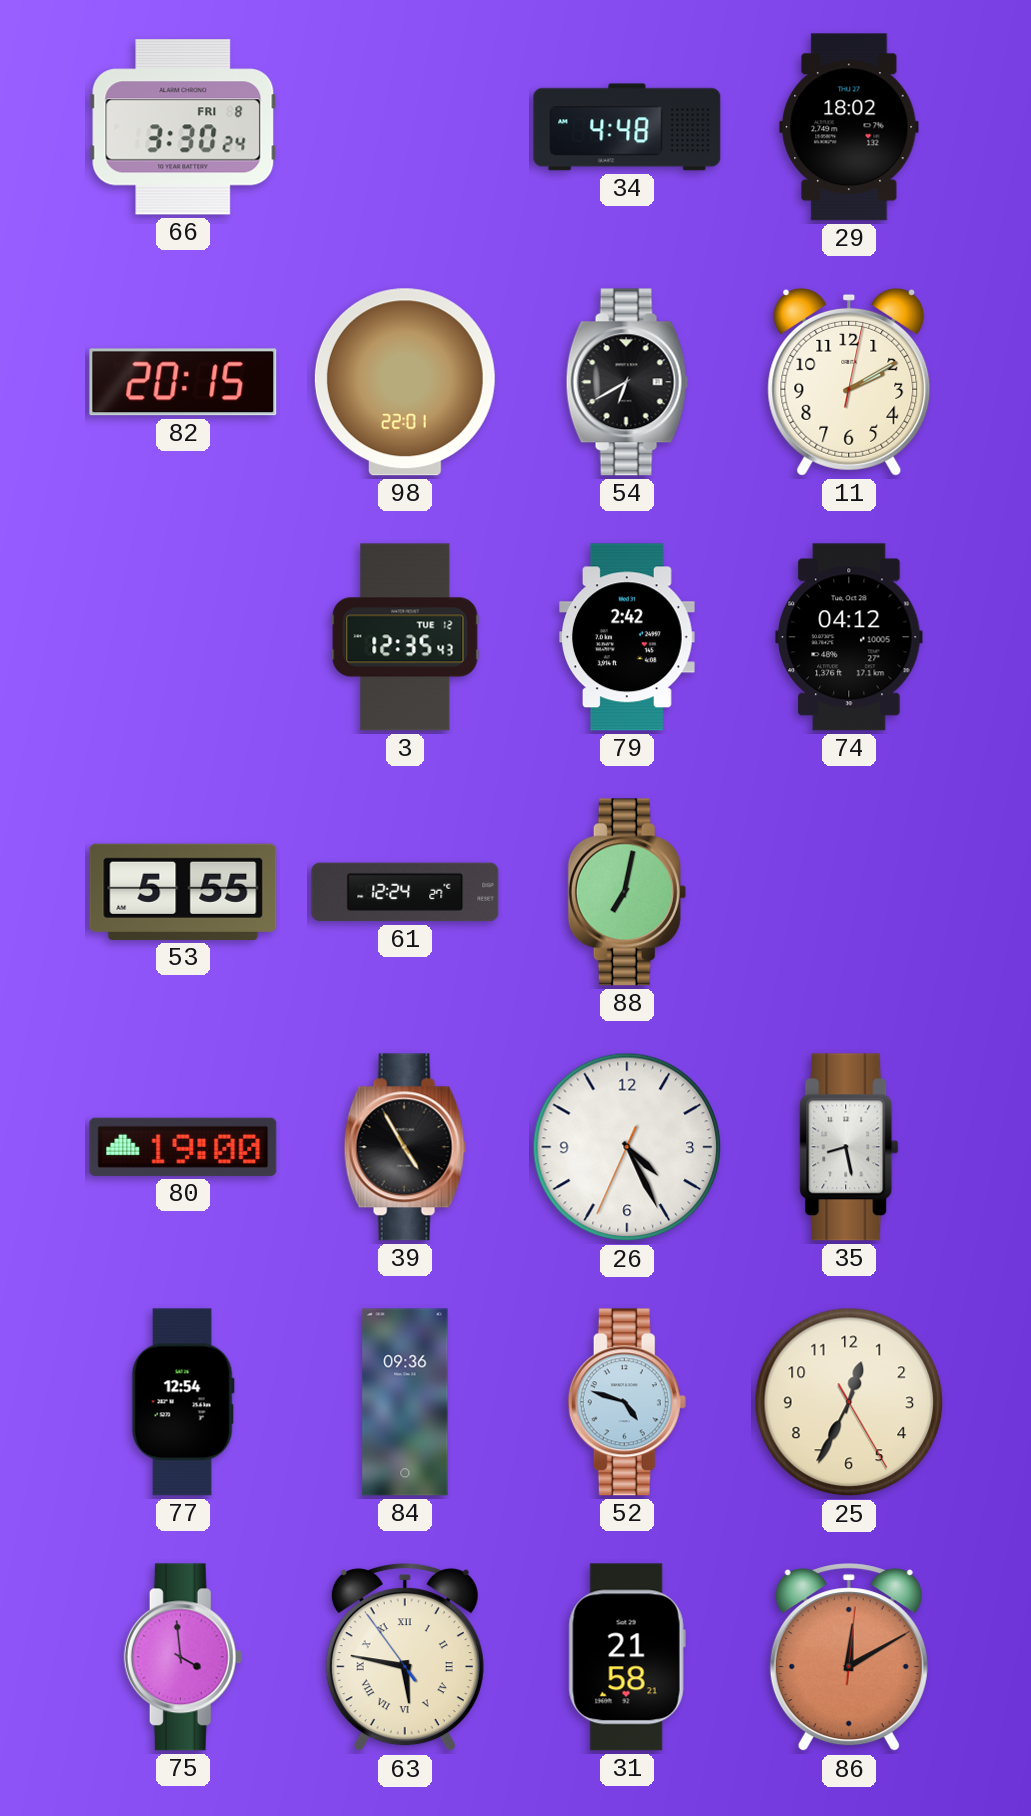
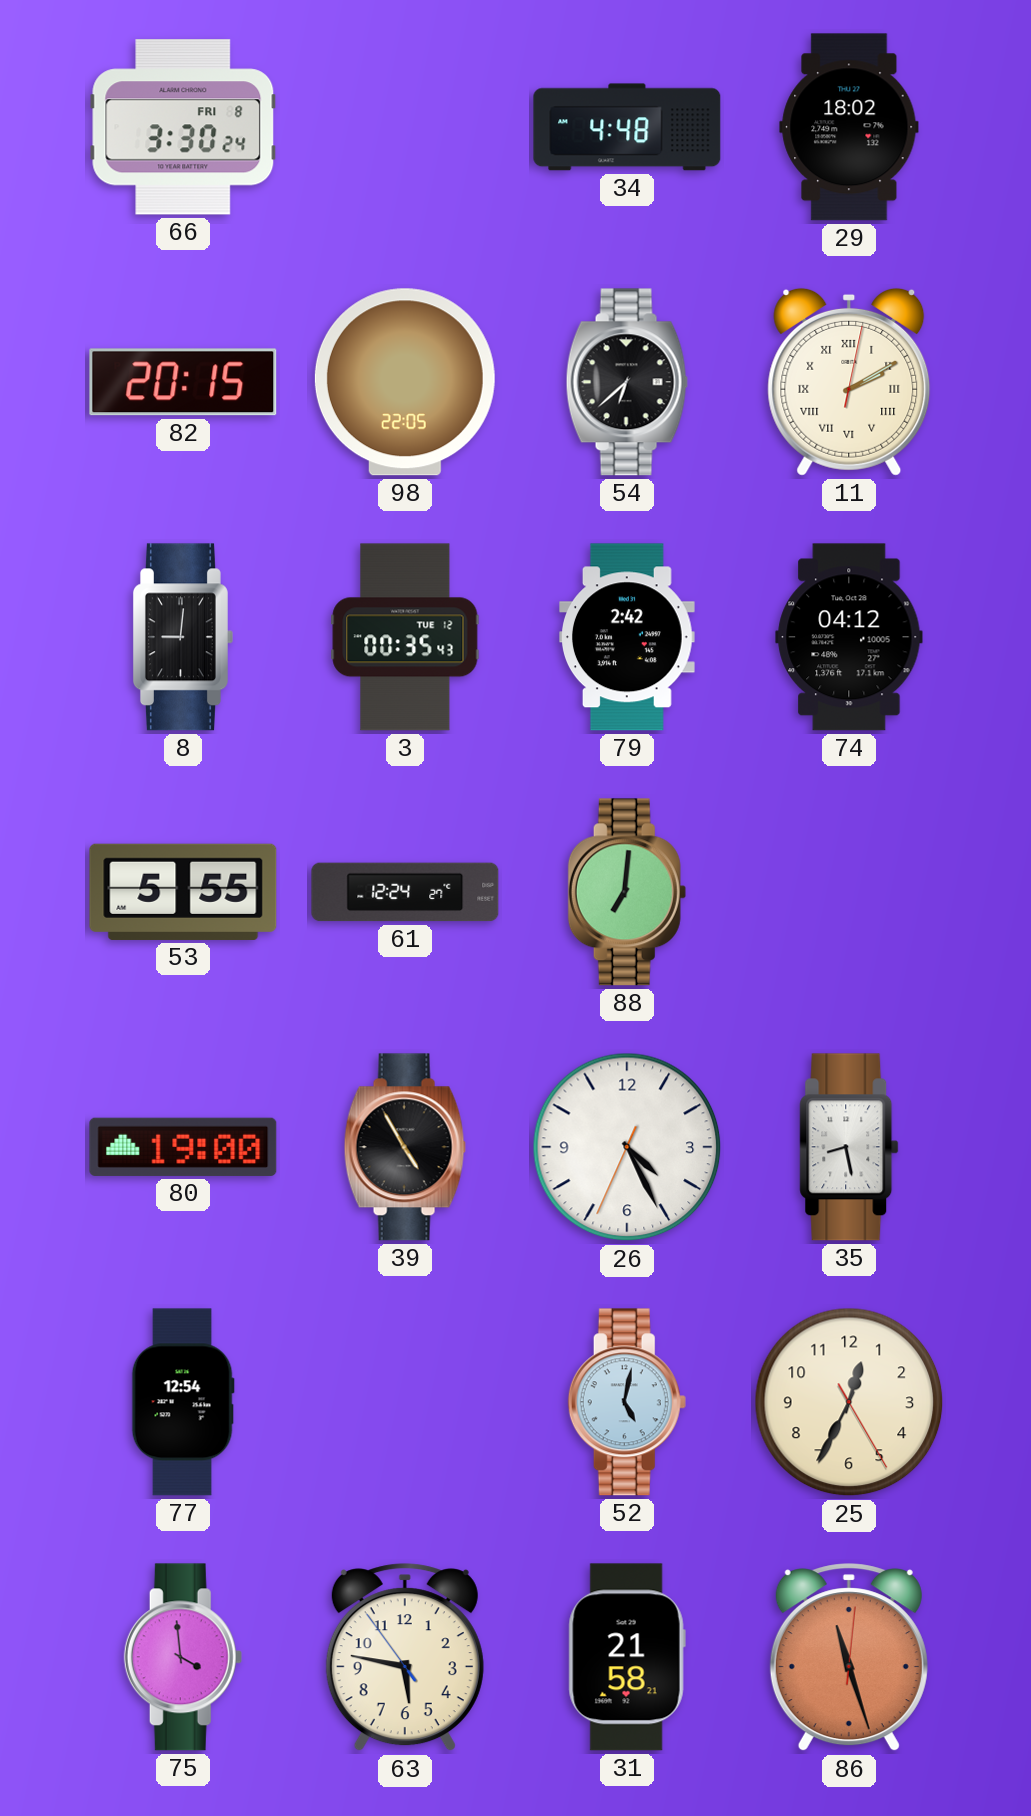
98: 22:01 -> 22:05 (405, 382)
54: 6:40 -> 6:38 (627, 382)
11 numerals: Arabic -> Roman (849, 382)
8: none -> 9:01 (183, 637)
3: 12:35 -> 00:35 (405, 637)
88: 7:02 -> 7:01 (627, 892)
84: 09:36 -> none (405, 1402)
52: 4:48 -> 5:02 (627, 1402)
63 numerals: Roman -> Arabic (405, 1658)
86: 12:10 -> 11:27 (849, 1658)
